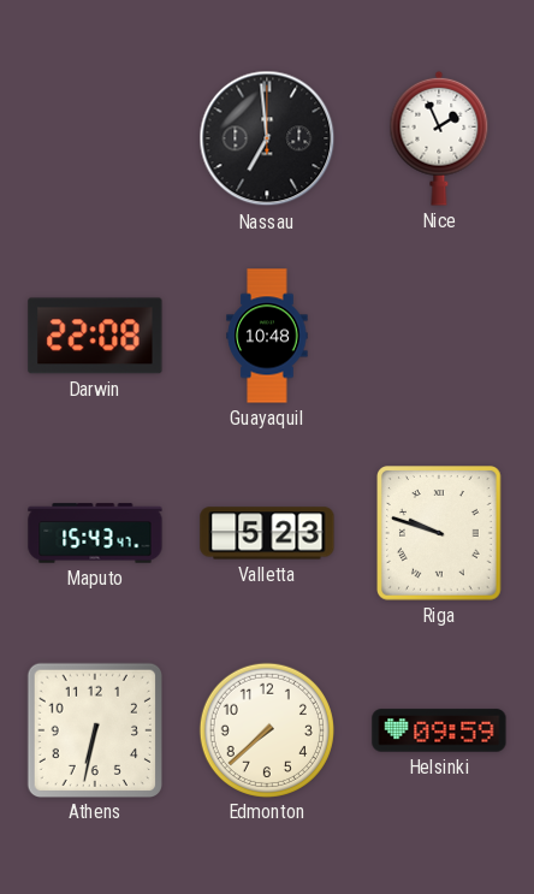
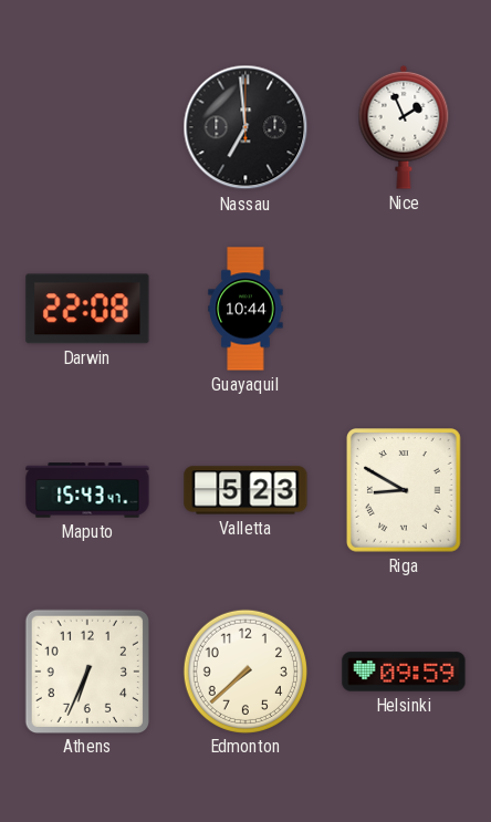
Guayaquil: 10:48 -> 10:44 (245, 309)
Riga: 9:48 -> 8:50 (405, 490)
Athens: 6:32 -> 6:34 (86, 670)
